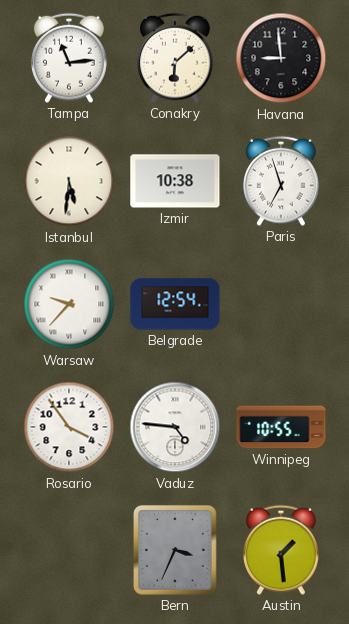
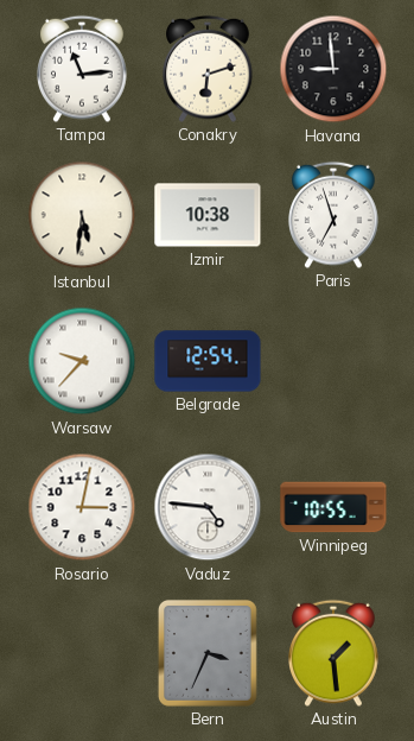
Conakry: 6:08 -> 6:12 (209, 69)
Rosario: 3:54 -> 3:02 (82, 507)
